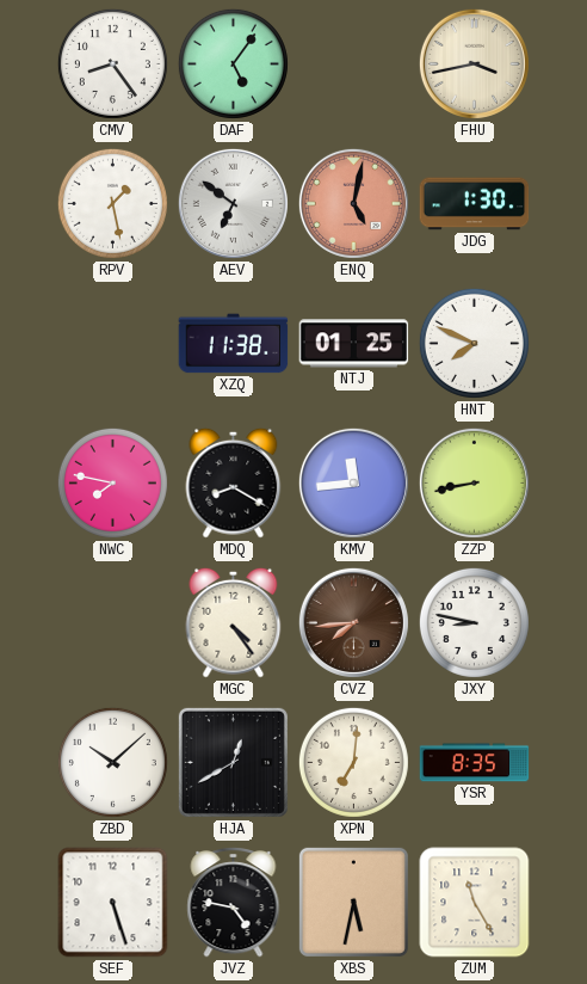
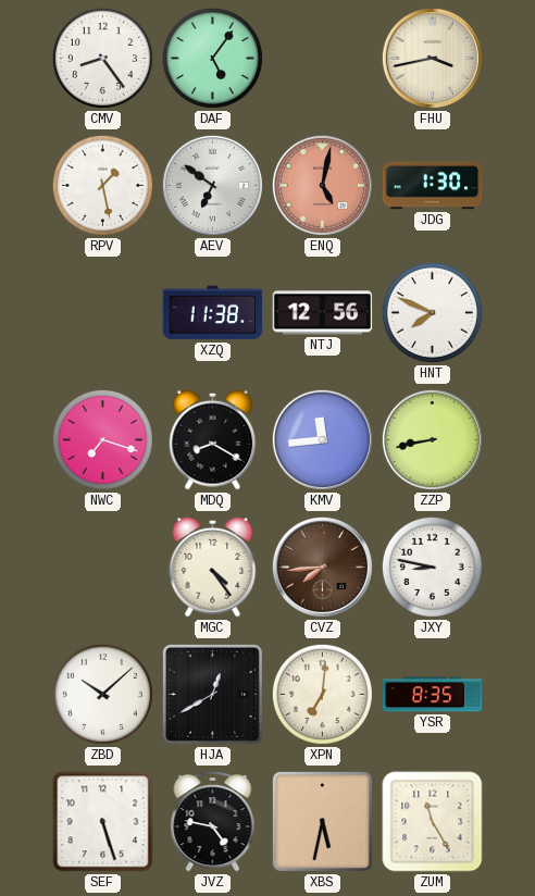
NTJ: 01:25 -> 12:56 (323, 313)
NWC: 7:47 -> 7:18 (102, 439)
